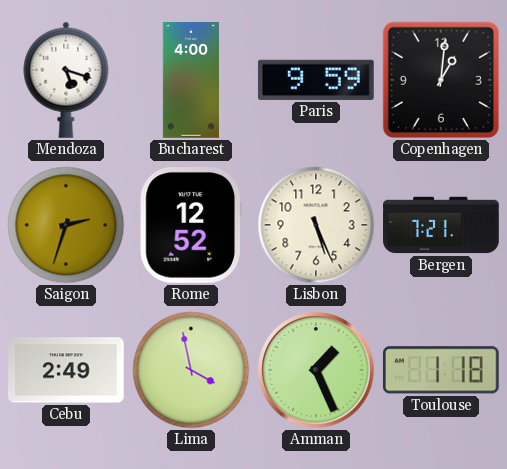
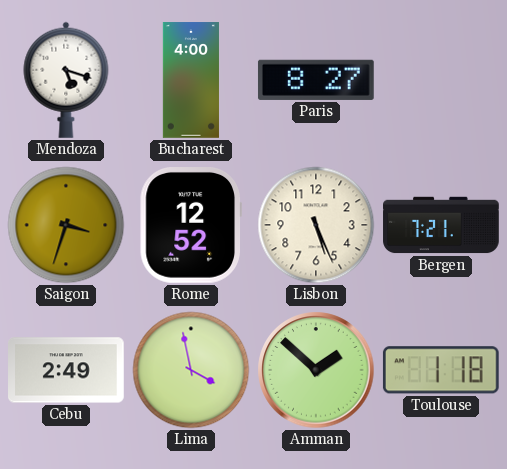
Paris: 9:59 -> 8:27 (316, 80)
Copenhagen: 1:01 -> none (441, 80)
Saigon: 2:33 -> 3:33 (66, 225)
Amman: 1:26 -> 1:52 (316, 370)
